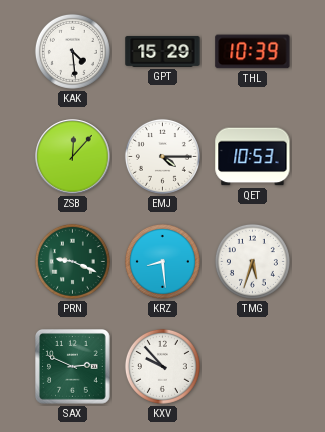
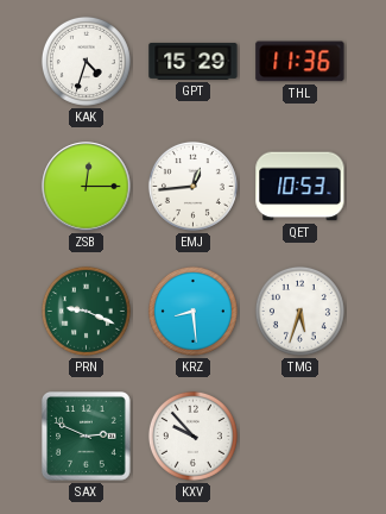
KAK: 4:29 -> 4:33 (86, 61)
THL: 10:39 -> 11:36 (300, 62)
ZSB: 12:07 -> 12:15 (87, 187)
EMJ: 4:15 -> 12:44 (192, 186)
